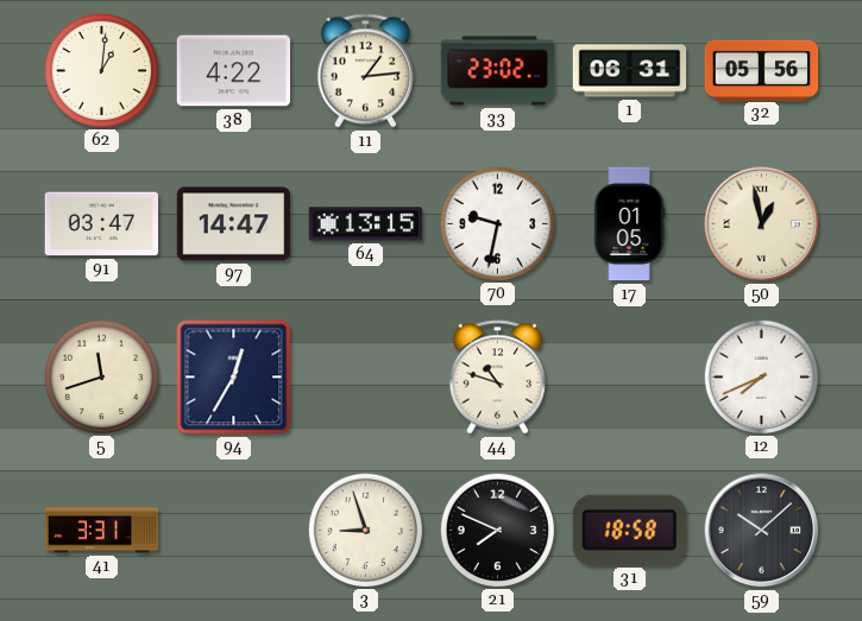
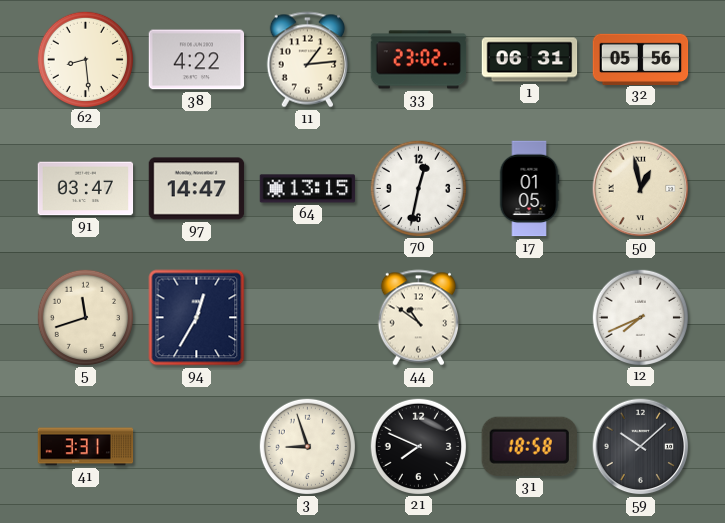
62: 1:01 -> 8:29 (85, 59)
70: 9:32 -> 12:32 (418, 188)
44: 10:48 -> 10:51 (418, 318)
